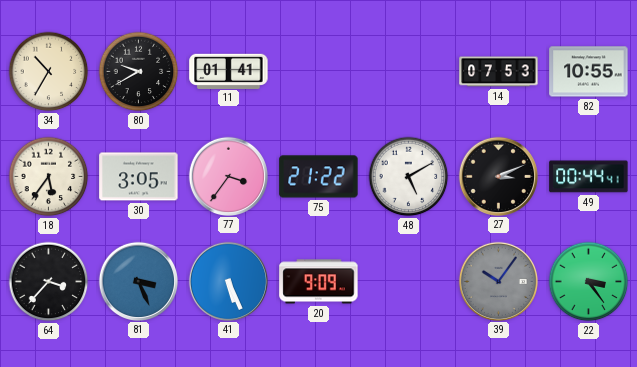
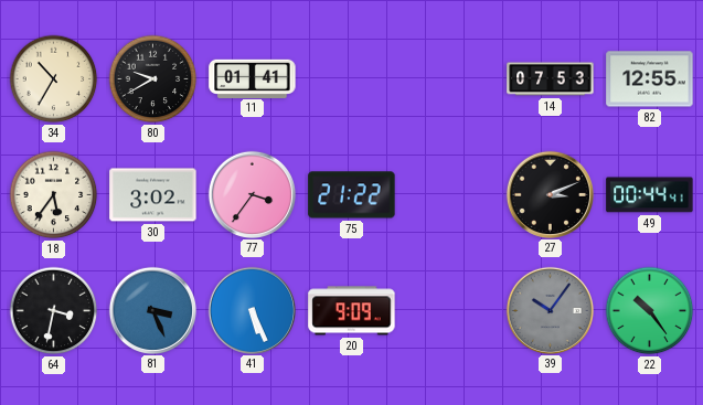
82: 10:55 -> 12:55 (650, 79)
30: 3:05 -> 3:02 (153, 195)
48: 5:10 -> none (409, 177)
64: 3:37 -> 3:32 (54, 311)
22: 3:24 -> 10:24 (650, 311)
